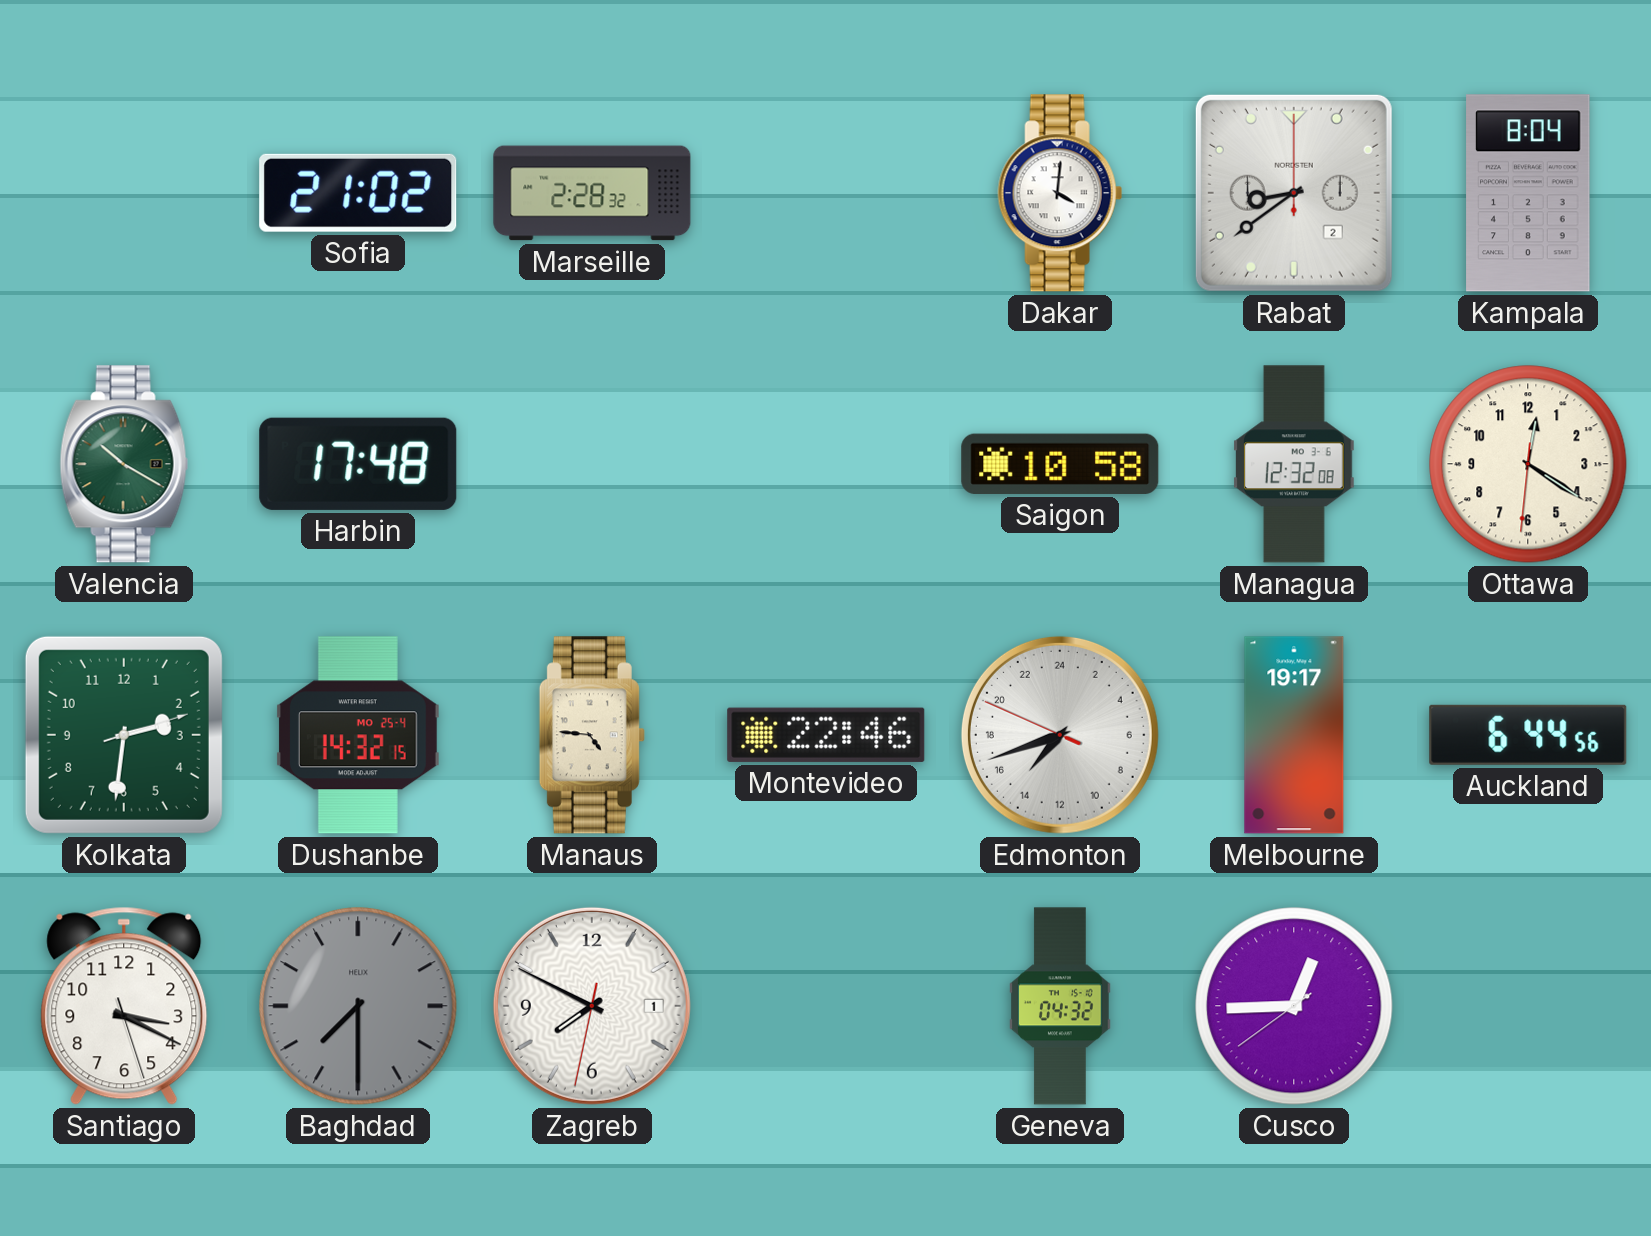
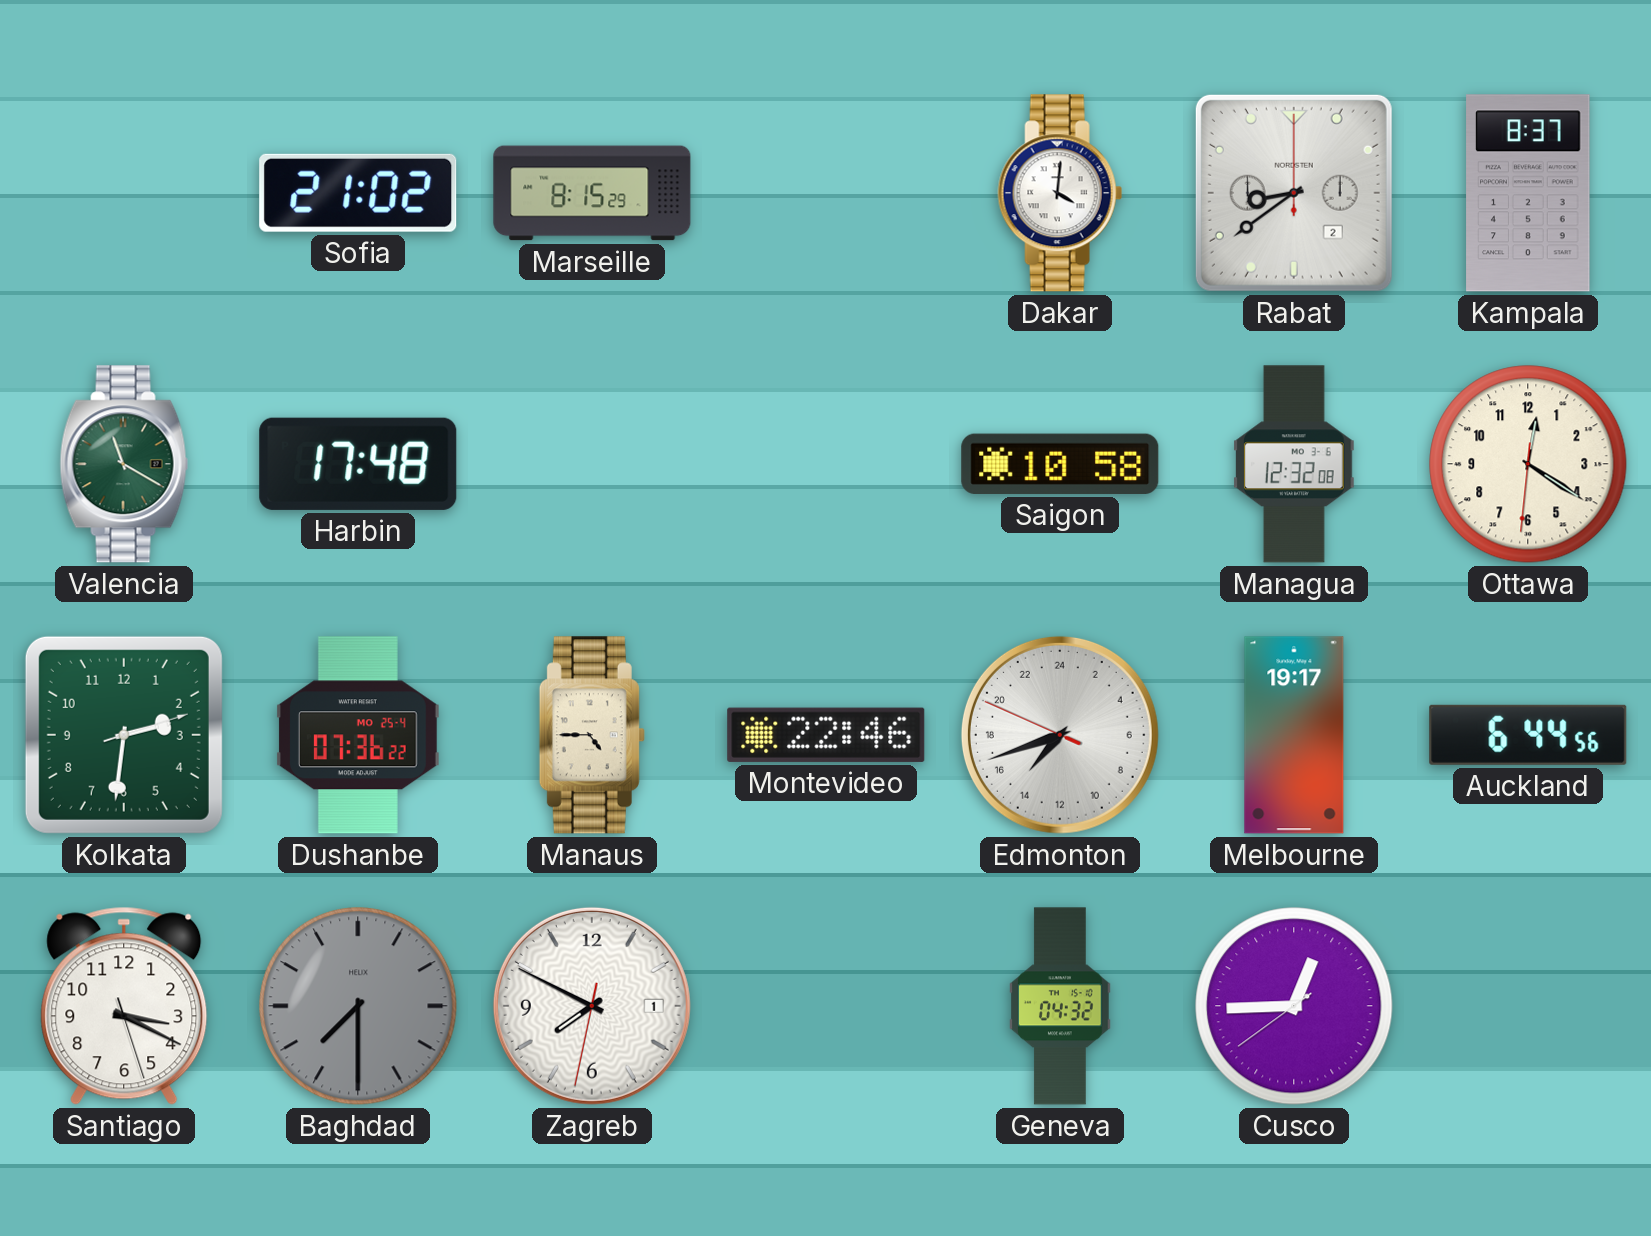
Marseille: 2:28 -> 8:15 (592, 193)
Kampala: 8:04 -> 8:37 (1528, 193)
Valencia: 10:20 -> 11:20 (124, 464)
Dushanbe: 14:32 -> 07:36 (358, 735)
Manaus: 4:46 -> 4:45 (592, 735)
